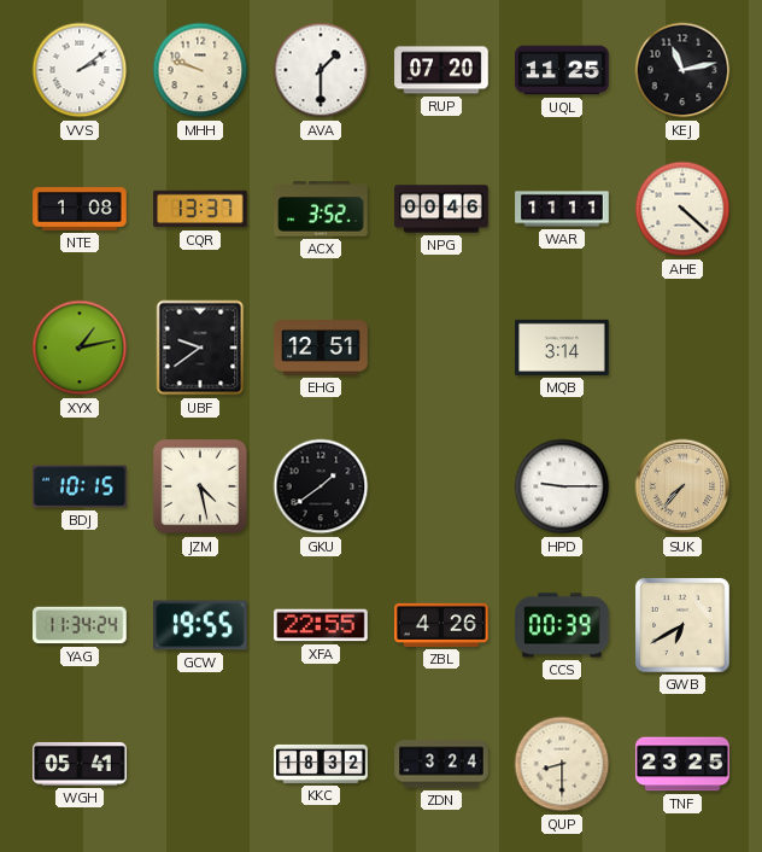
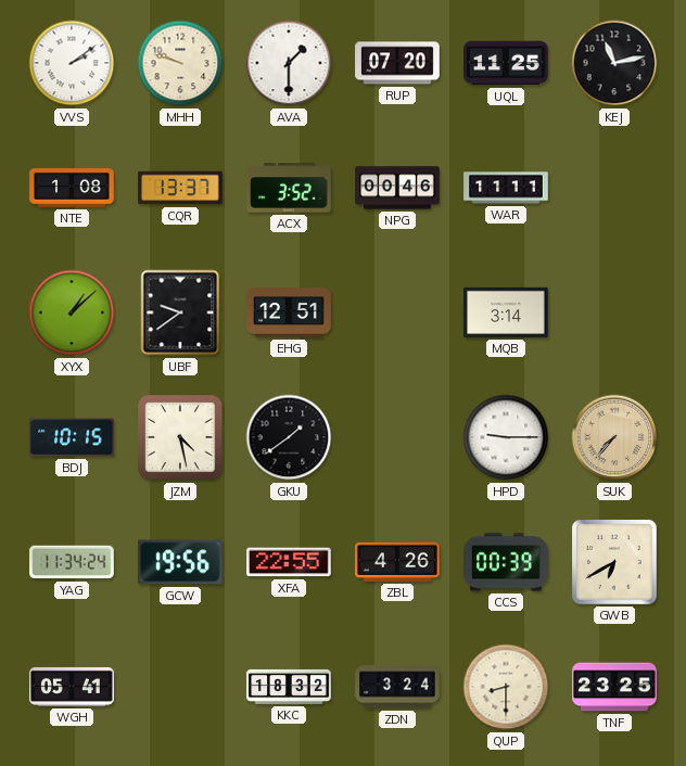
AHE: 4:22 -> none (682, 209)
XYX: 1:13 -> 1:08 (72, 312)
GCW: 19:55 -> 19:56 (181, 562)
